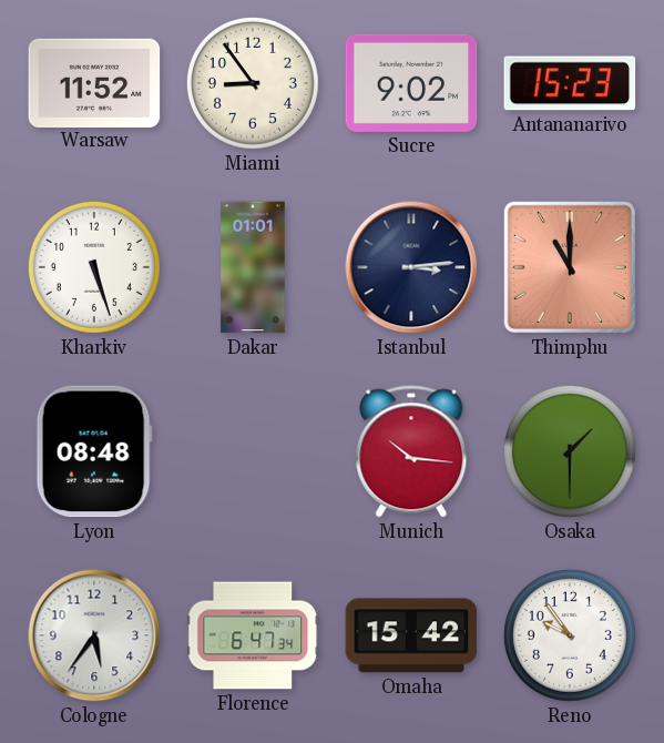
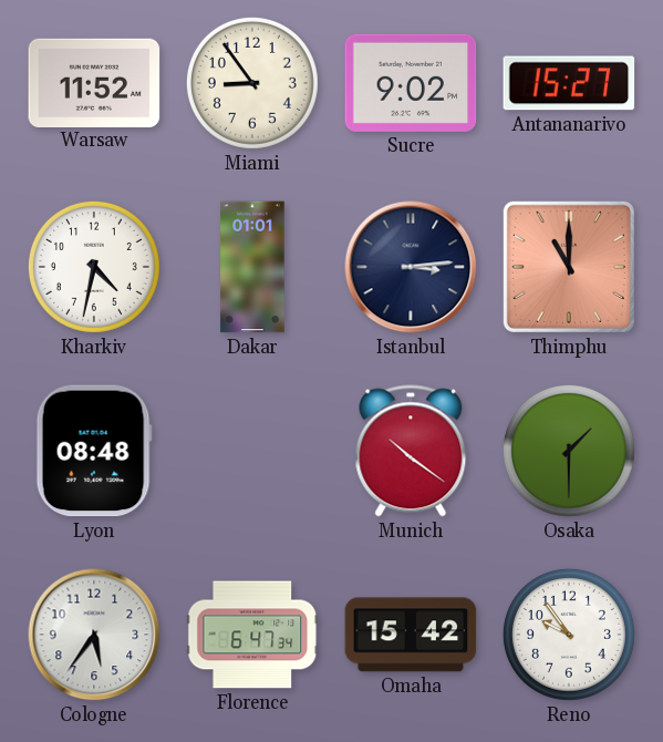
Antananarivo: 15:23 -> 15:27 (569, 83)
Kharkiv: 5:27 -> 4:32 (94, 267)
Munich: 10:16 -> 10:21 (411, 451)
